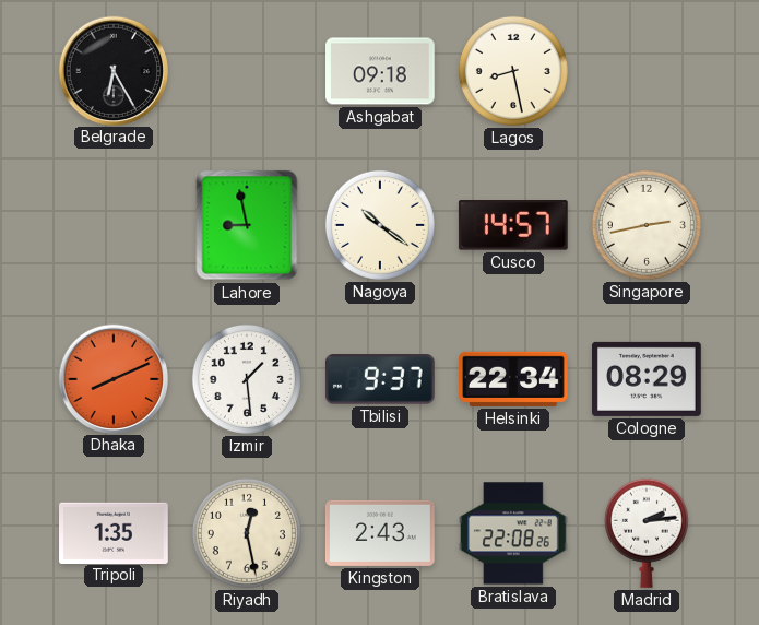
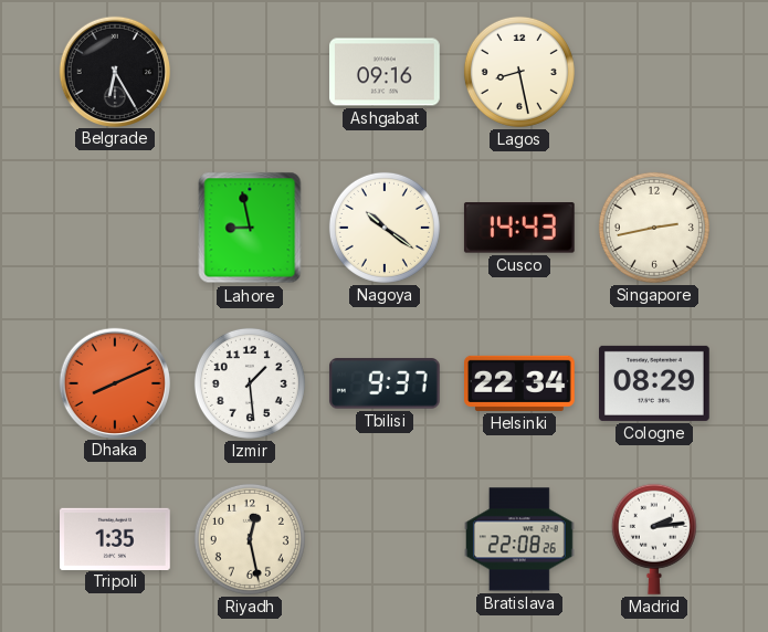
Ashgabat: 09:18 -> 09:16 (386, 72)
Cusco: 14:57 -> 14:43 (519, 228)
Kingston: 2:43 -> none (380, 533)
